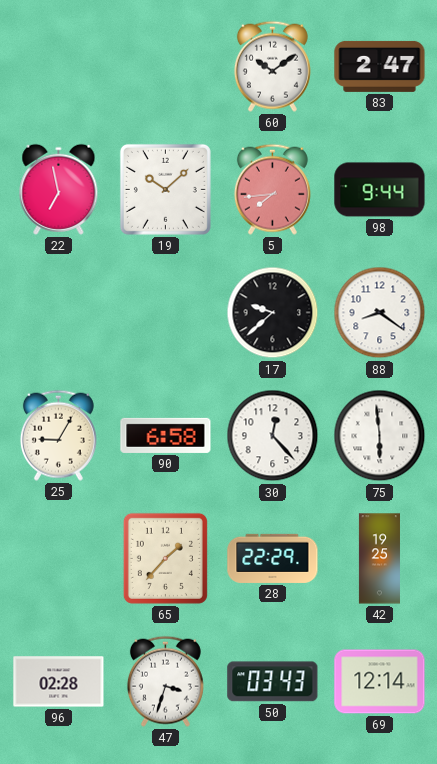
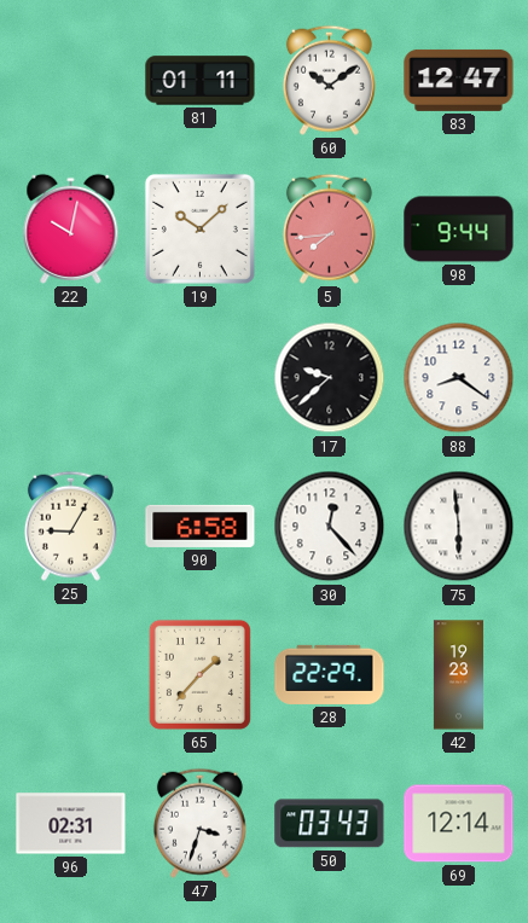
81: none -> 01:11 (201, 81)
83: 2:47 -> 12:47 (459, 80)
22: 6:58 -> 10:02 (71, 228)
42: 19:25 -> 19:23 (458, 675)
96: 02:28 -> 02:31 (71, 824)
